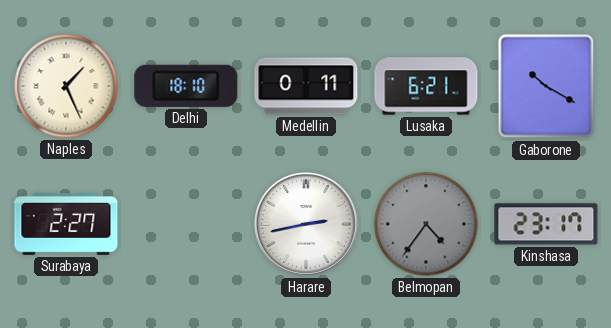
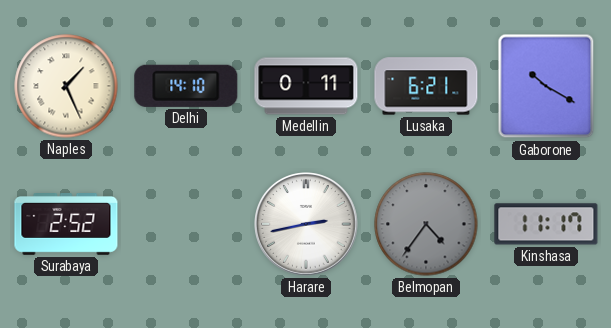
Delhi: 18:10 -> 14:10 (186, 86)
Surabaya: 2:27 -> 2:52 (66, 225)
Kinshasa: 23:17 -> 11:17 (546, 224)
